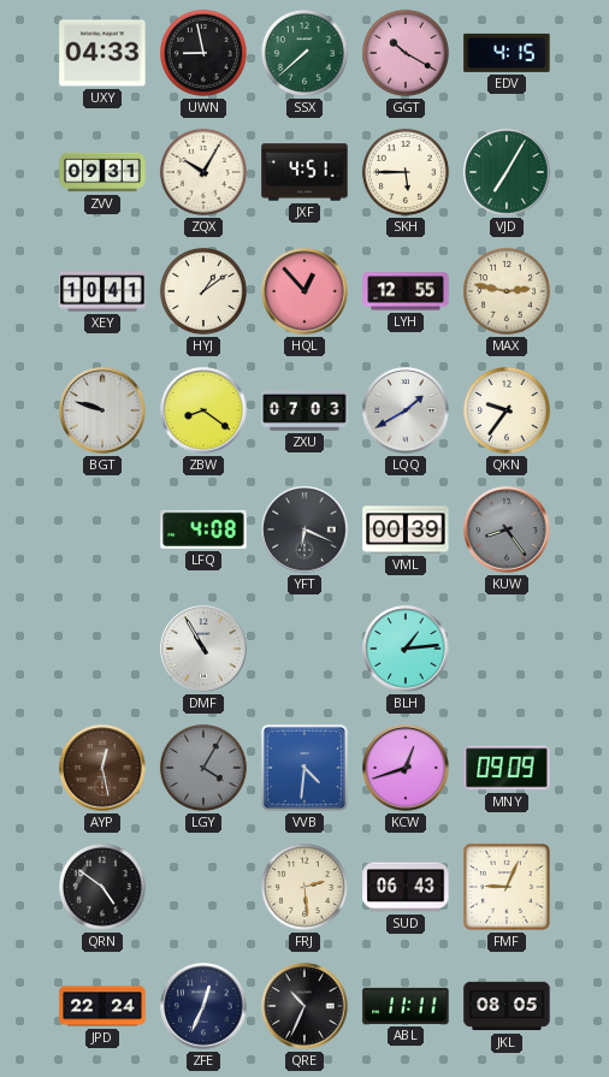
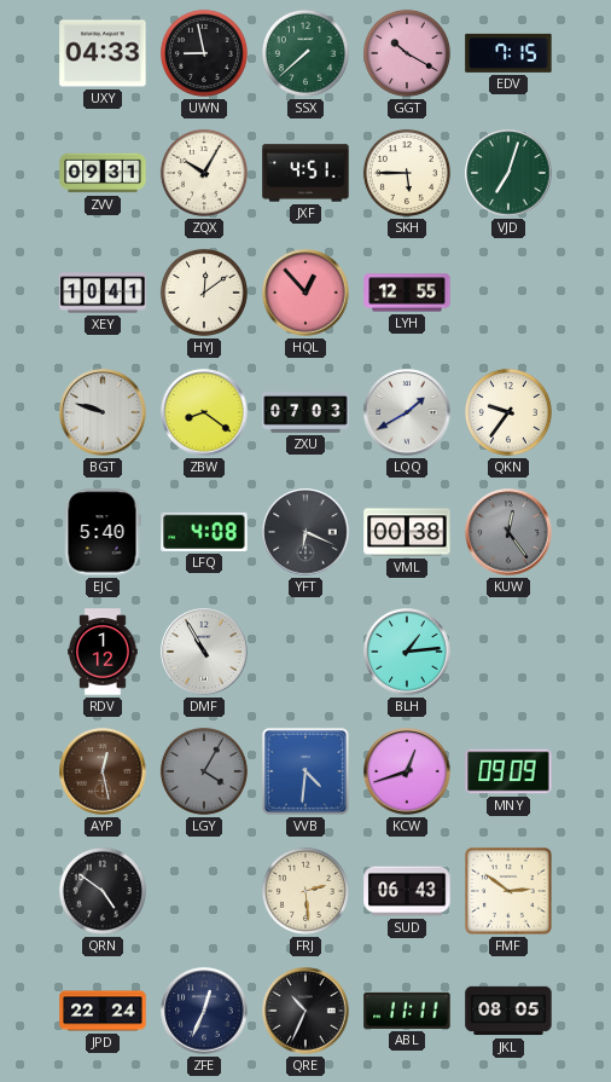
EDV: 4:15 -> 7:15 (508, 53)
VJD: 7:05 -> 7:03 (508, 173)
HYJ: 1:09 -> 12:09 (204, 293)
MAX: 2:47 -> none (507, 291)
EJC: none -> 5:40 (103, 532)
VML: 00:39 -> 00:38 (407, 532)
KUW: 8:24 -> 12:24 (508, 532)
RDV: none -> 1:12 (103, 652)
FMF: 9:04 -> 2:51 (508, 891)
